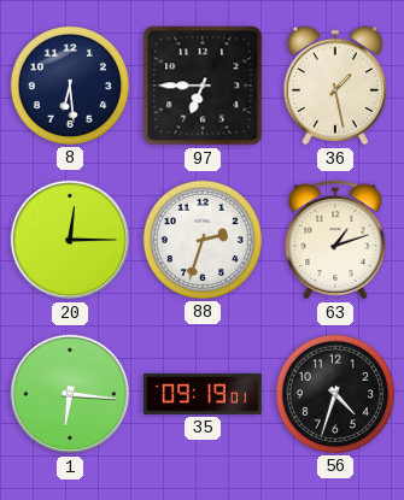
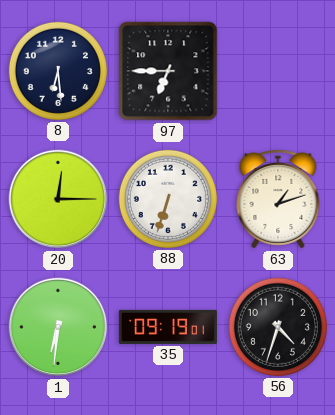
36: 1:28 -> none (334, 86)
88: 2:33 -> 6:33 (168, 199)
1: 6:16 -> 6:31 (58, 327)
